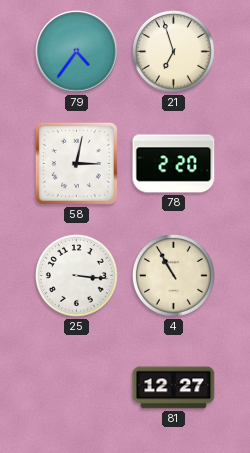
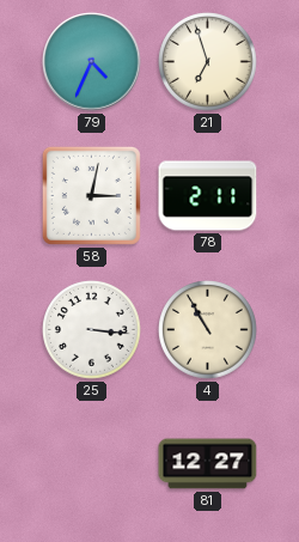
79: 4:36 -> 4:34 (92, 62)
78: 2:20 -> 2:11 (208, 196)
